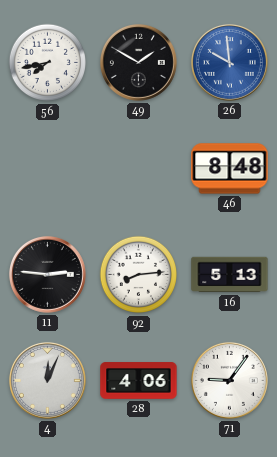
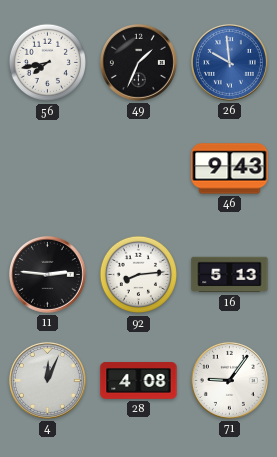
49: 1:50 -> 1:34 (138, 62)
46: 8:48 -> 9:43 (230, 169)
28: 4:06 -> 4:08 (139, 381)
